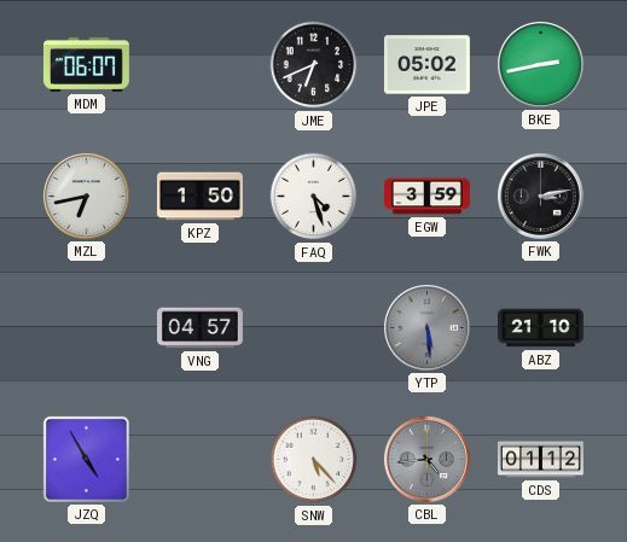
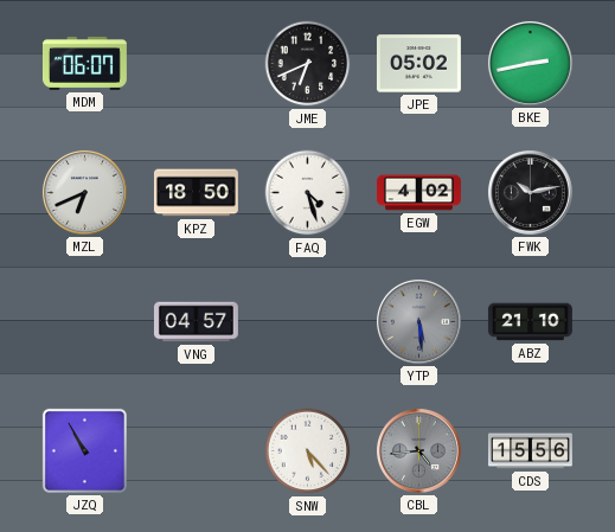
MZL: 6:43 -> 6:41 (84, 192)
KPZ: 1:50 -> 18:50 (196, 193)
EGW: 3:59 -> 4:02 (418, 193)
FWK: 3:13 -> 10:13 (530, 192)
JZQ: 4:55 -> 10:55 (84, 450)
CDS: 01:12 -> 15:56 (531, 451)
